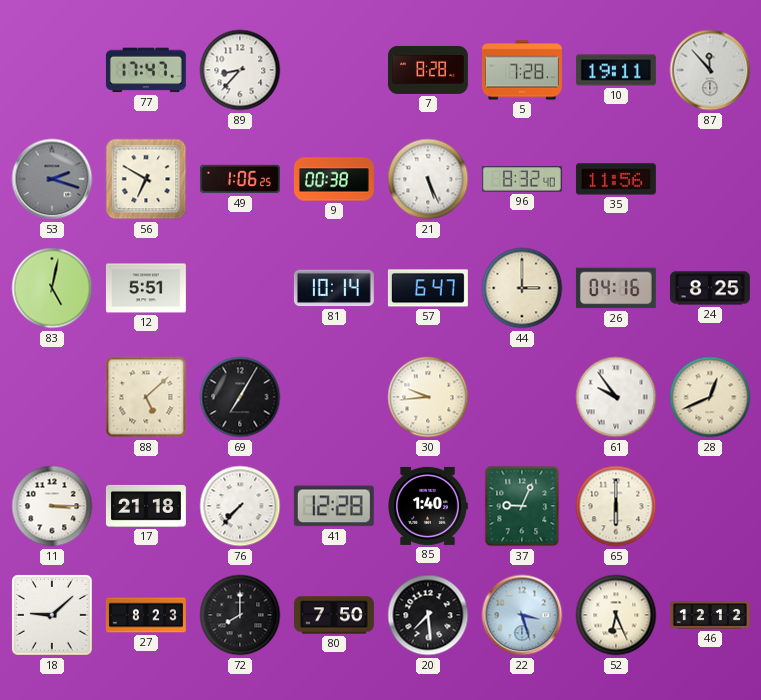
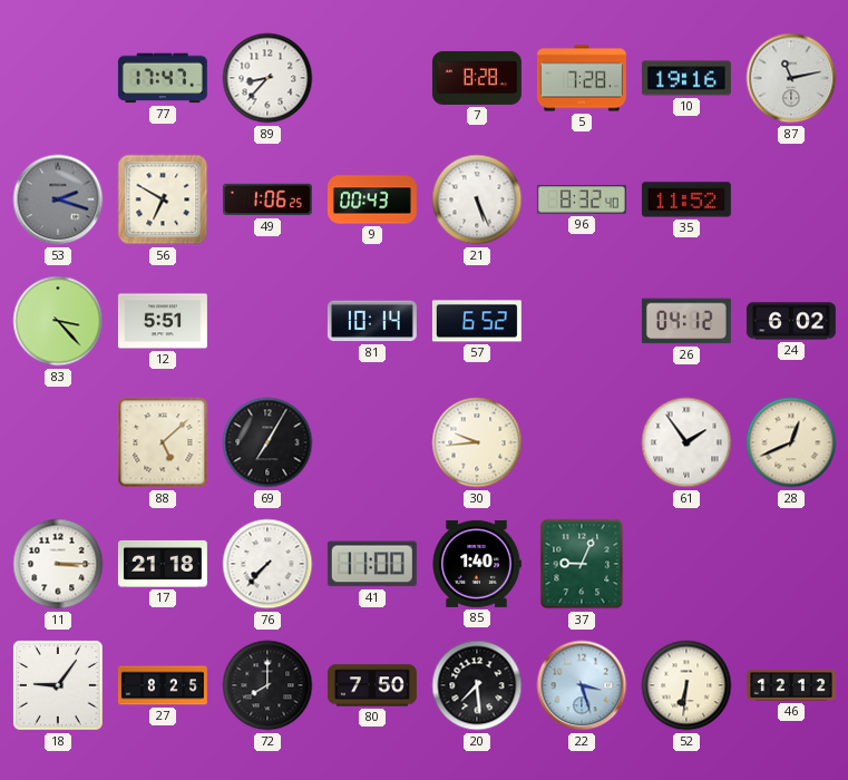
10: 19:11 -> 19:16 (686, 78)
87: 11:53 -> 11:13 (791, 78)
9: 00:38 -> 00:43 (372, 199)
35: 11:56 -> 11:52 (686, 199)
83: 5:02 -> 3:23 (58, 321)
57: 6:47 -> 6:52 (477, 321)
44: 3:00 -> none (522, 288)
26: 04:16 -> 04:12 (686, 321)
24: 8:25 -> 6:02 (791, 321)
61: 9:54 -> 1:54 (686, 442)
41: 12:28 -> 11:00 (372, 564)
65: 6:00 -> none (616, 506)
18: 9:08 -> 9:06 (58, 685)
27: 8:23 -> 8:25 (163, 685)
52: 6:26 -> 6:31 (686, 685)
